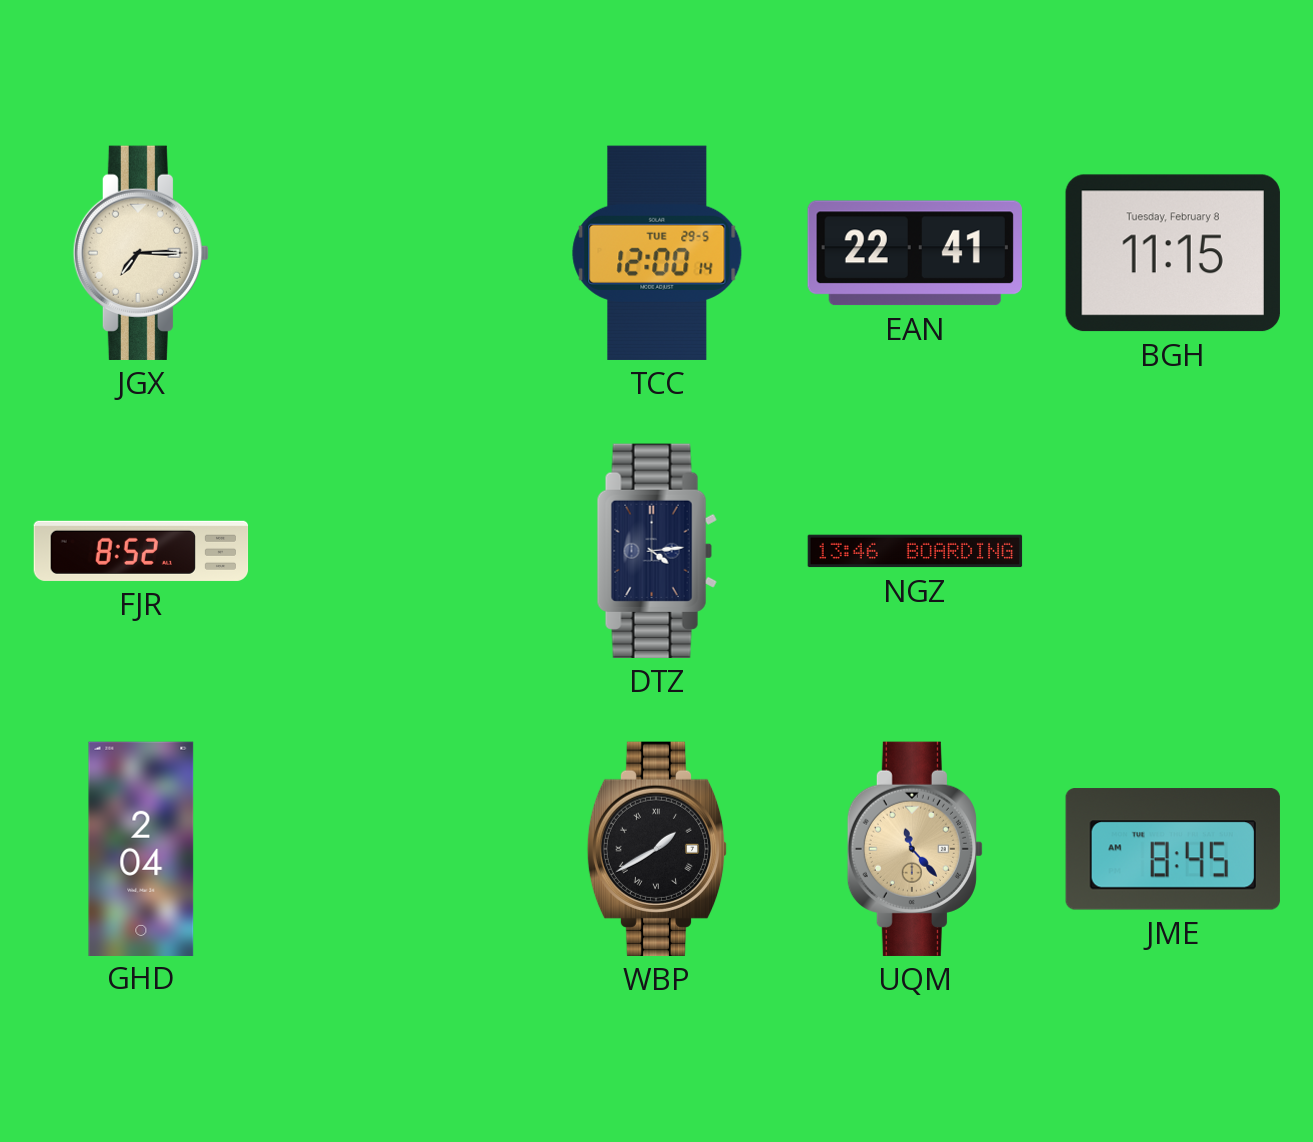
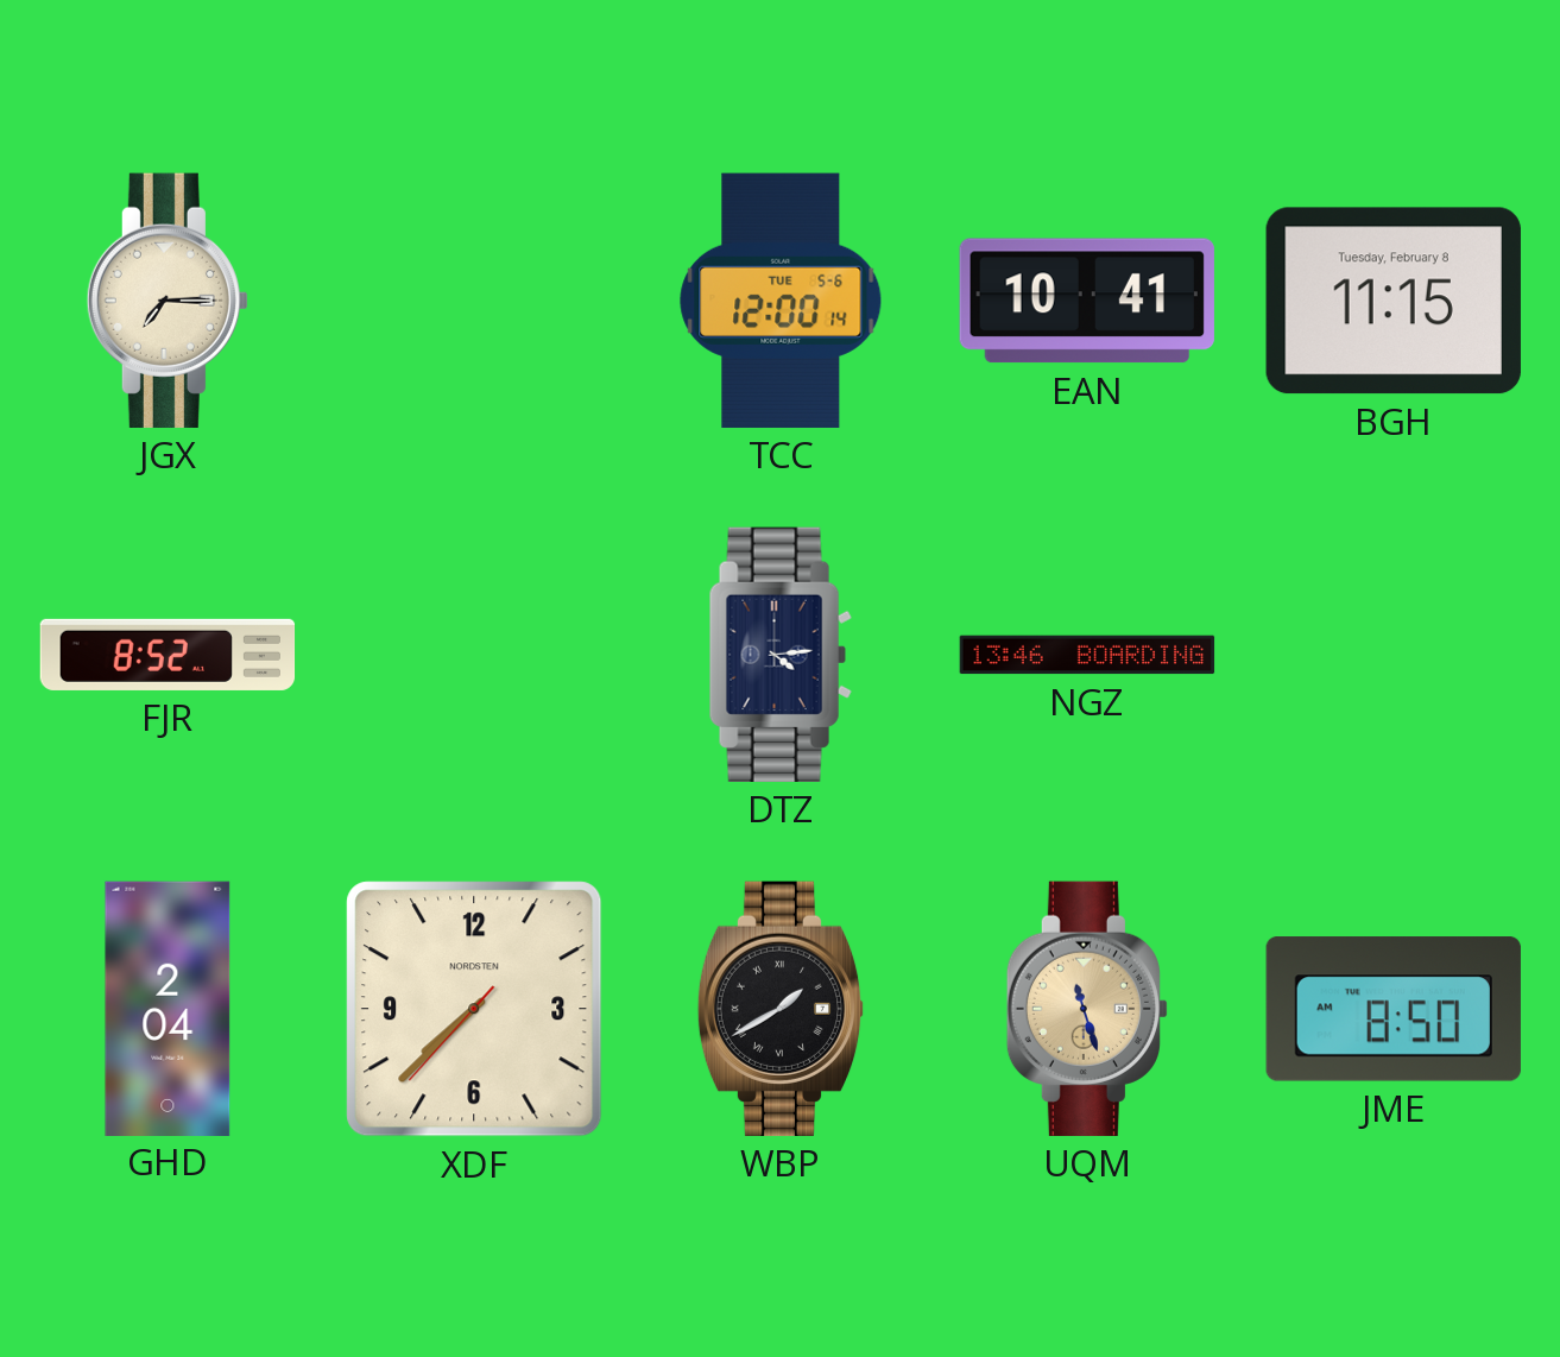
TCC date: TUE 29-5 -> TUE 5-6 (781, 301)
EAN: 22:41 -> 10:41 (1087, 301)
XDF: none -> 7:37 (474, 1009)
UQM: 11:23 -> 11:27 (1087, 1009)
JME: 8:45 -> 8:50 (1394, 1009)
